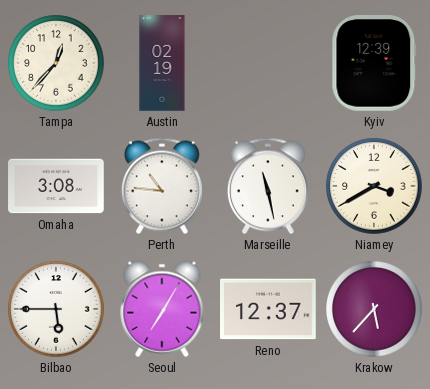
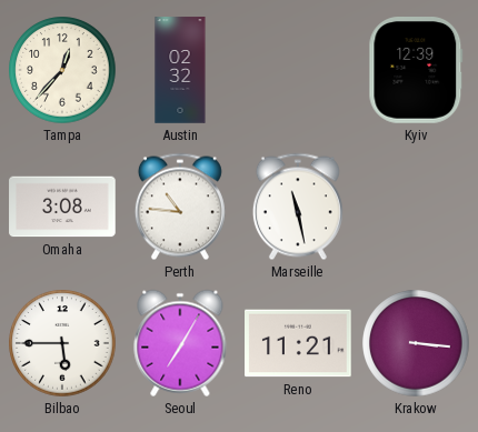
Austin: 02:19 -> 02:32 (180, 70)
Niamey: 3:40 -> none (374, 186)
Reno: 12:37 -> 11:21 (298, 343)
Krakow: 5:37 -> 3:16 (416, 343)
